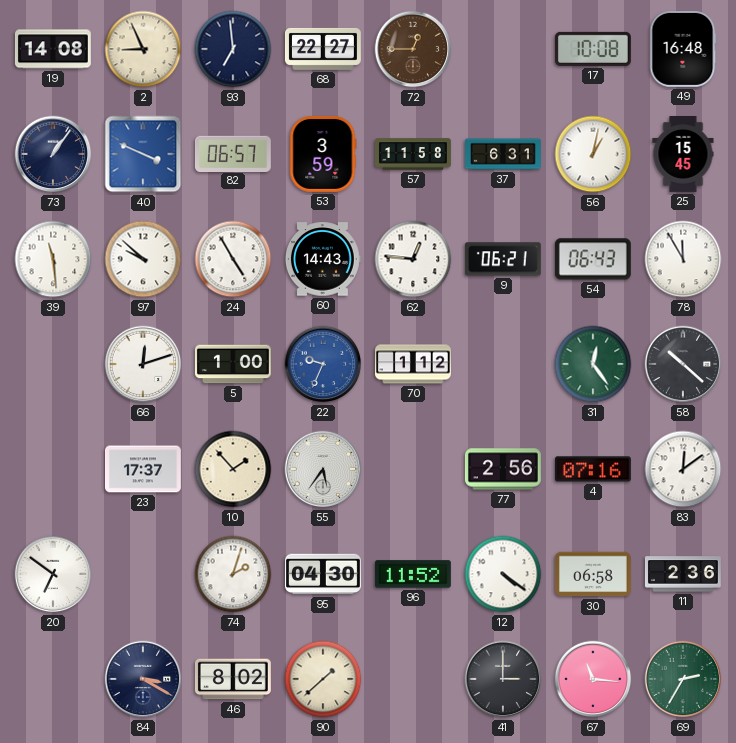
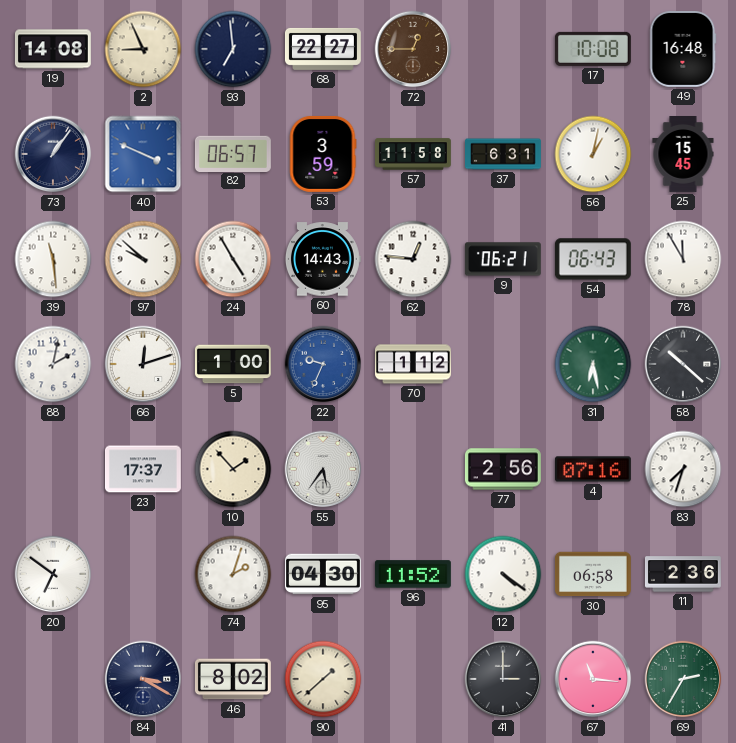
88: none -> 2:02 (53, 364)
31: 12:24 -> 6:28 (593, 364)
83: 12:09 -> 7:33 (683, 469)
